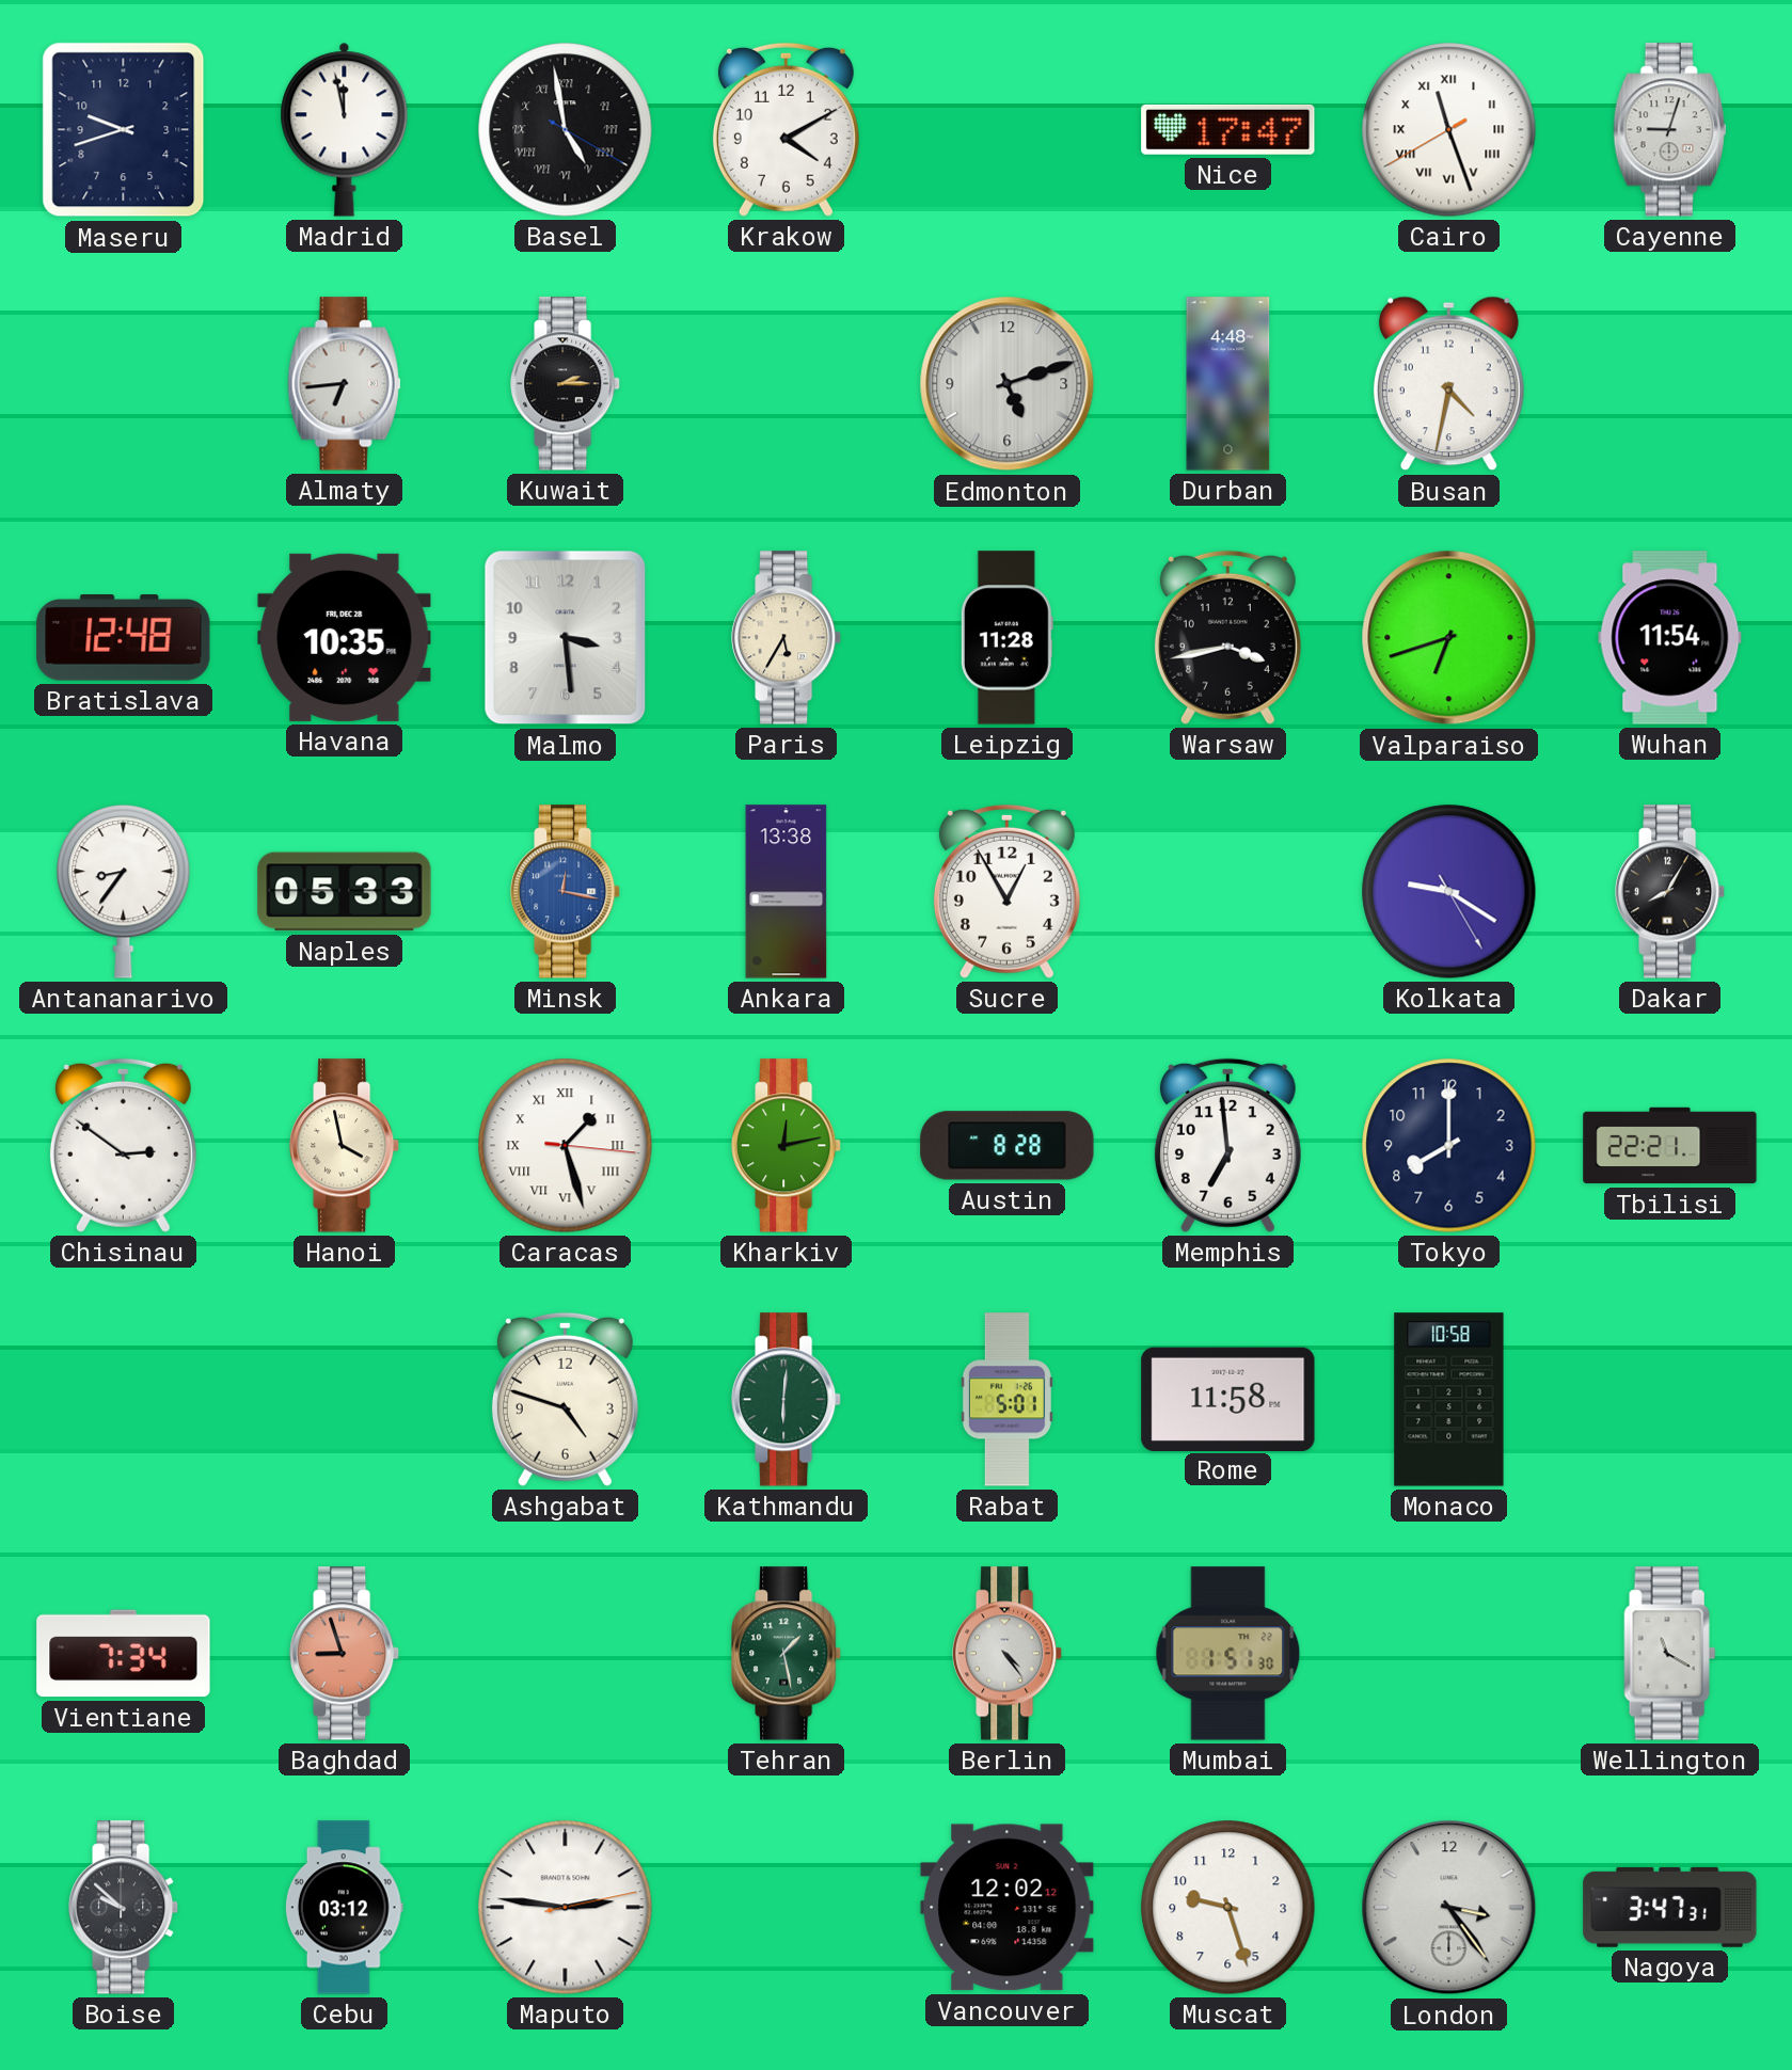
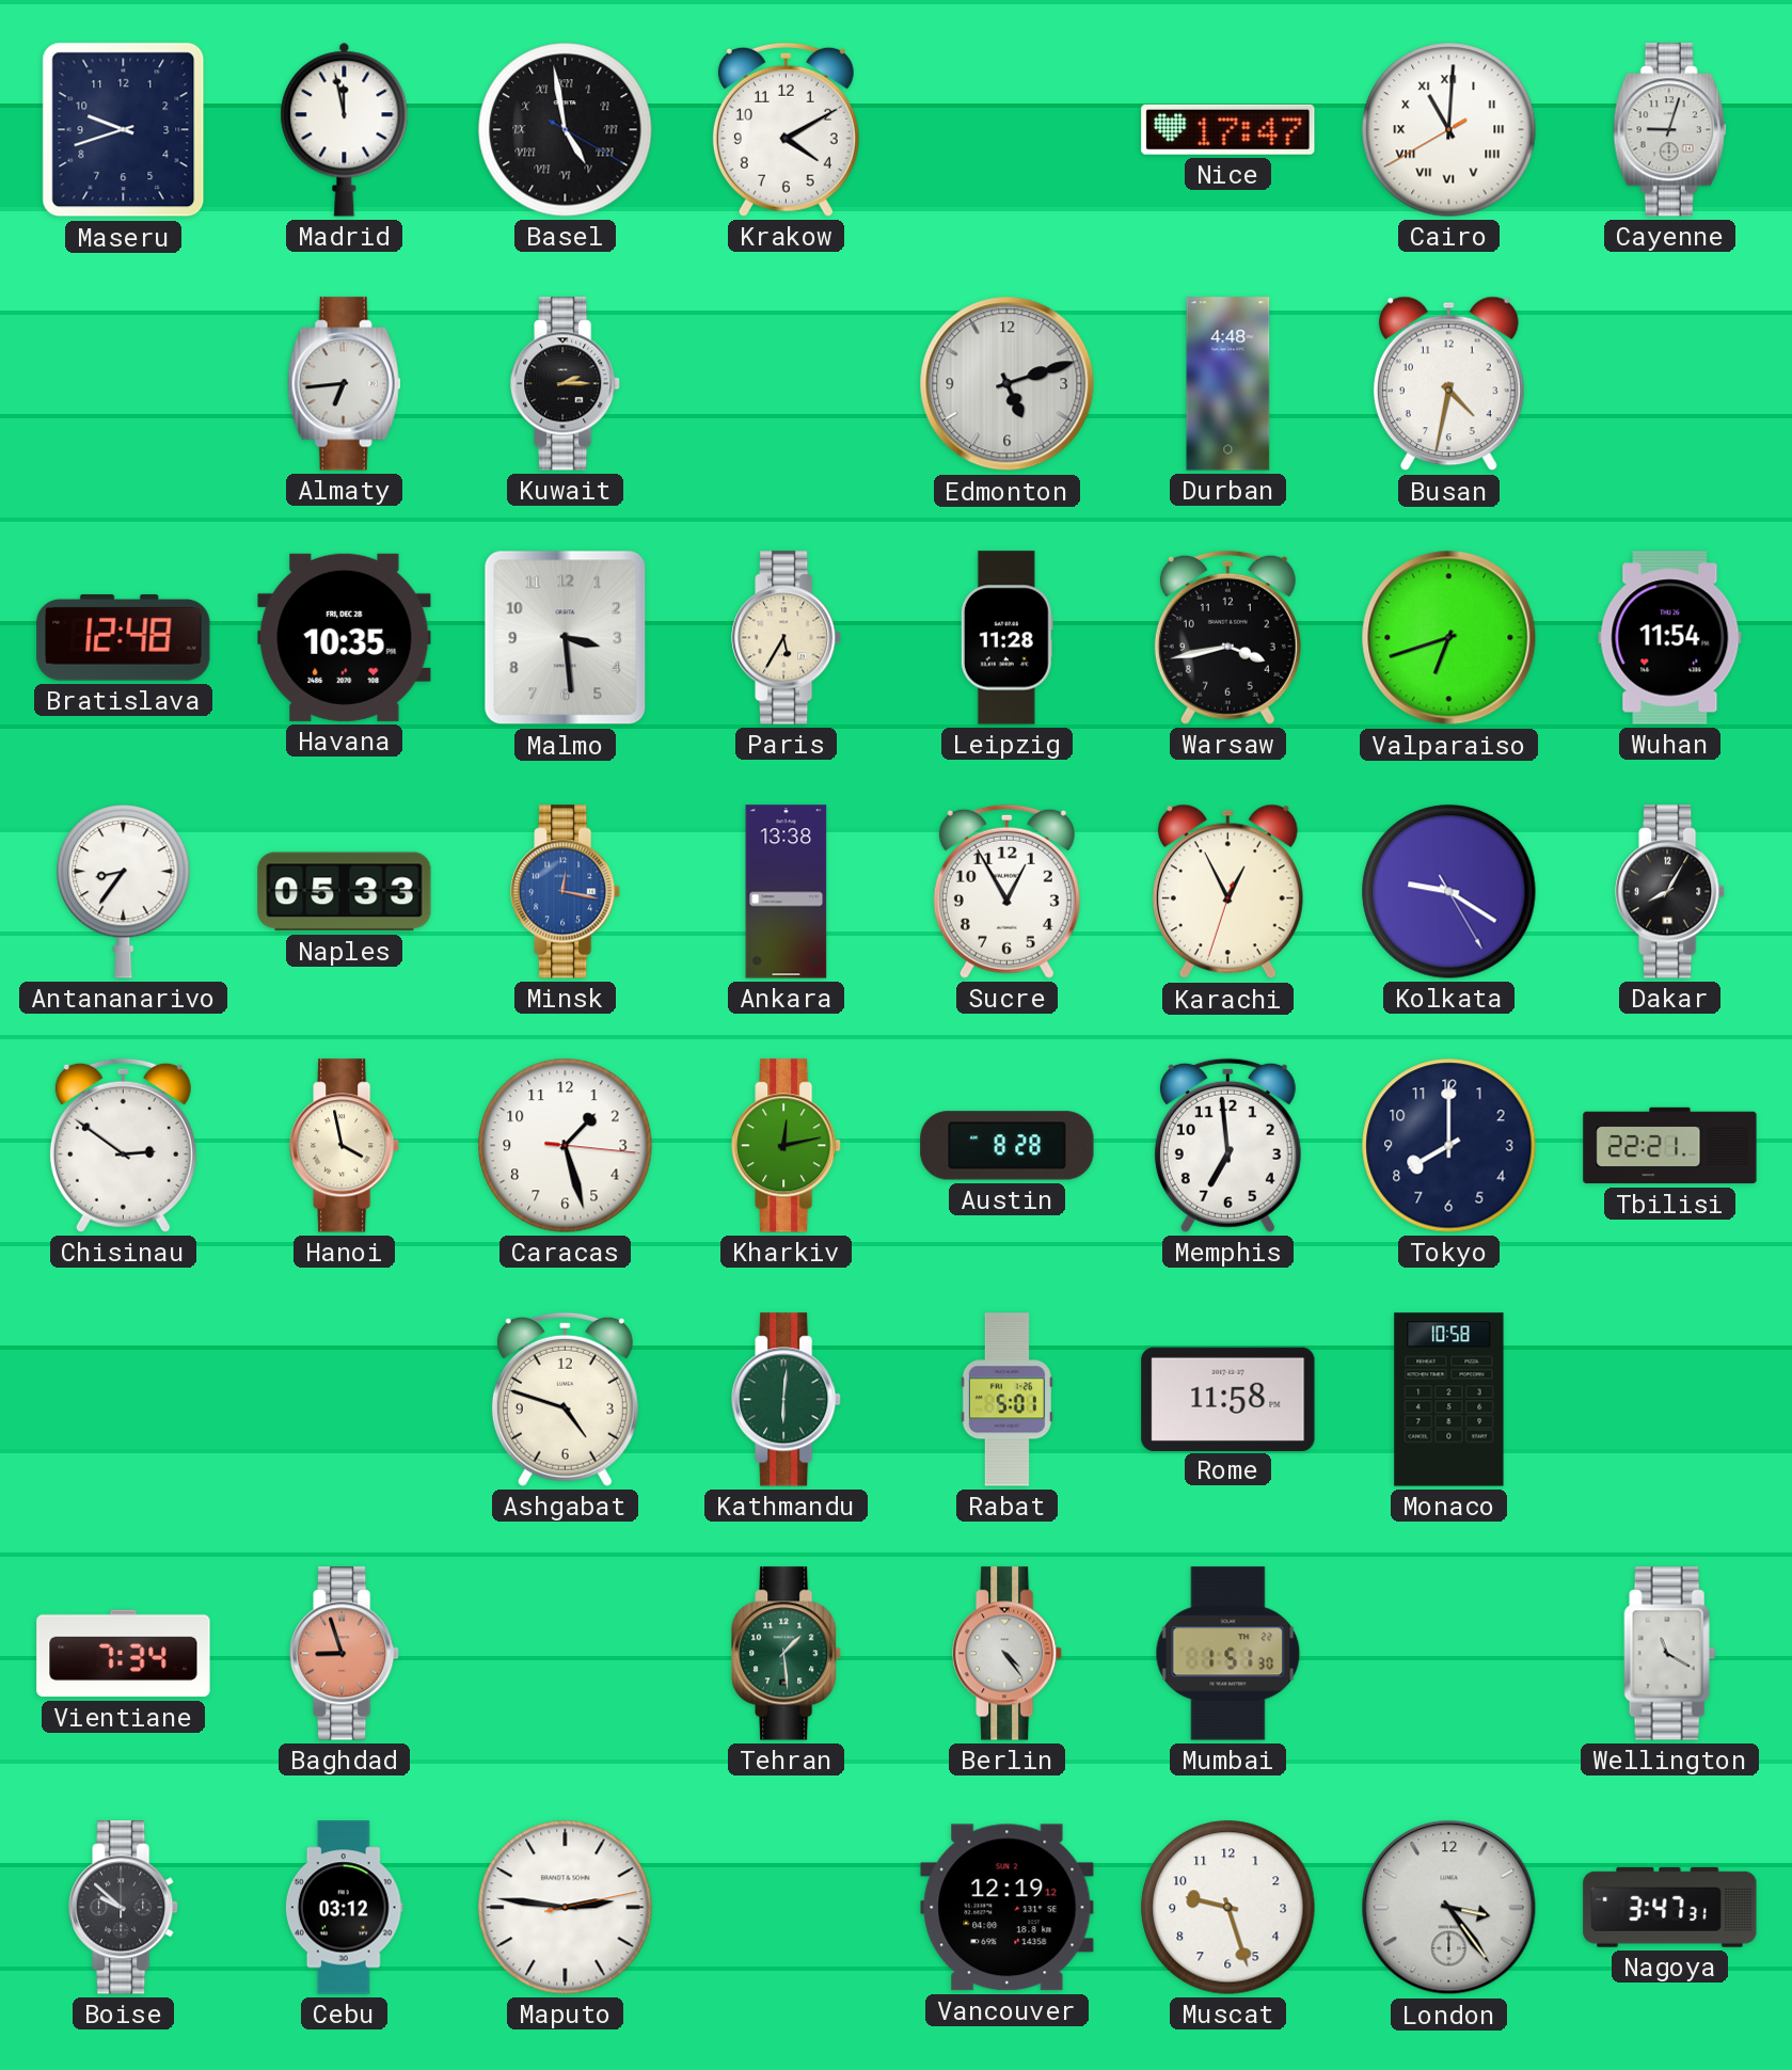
Cairo: 11:26 -> 11:00 (1449, 130)
Karachi: none -> 12:55 (1227, 892)
Caracas numerals: Roman -> Arabic (566, 1146)
Tehran: 1:28 -> 1:29 (788, 1654)
Vancouver: 12:02 -> 12:19 (1008, 1908)
